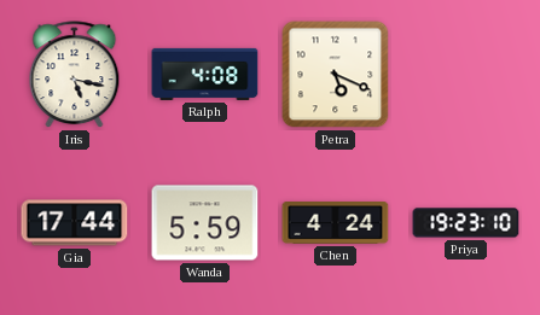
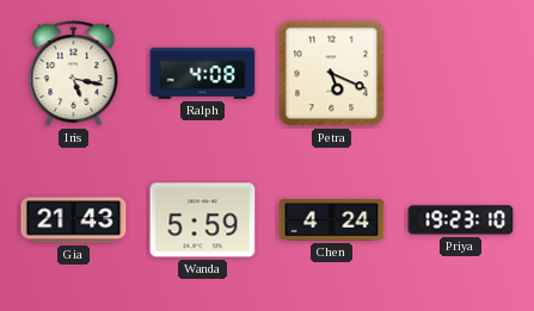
Gia: 17:44 -> 21:43 (74, 220)
